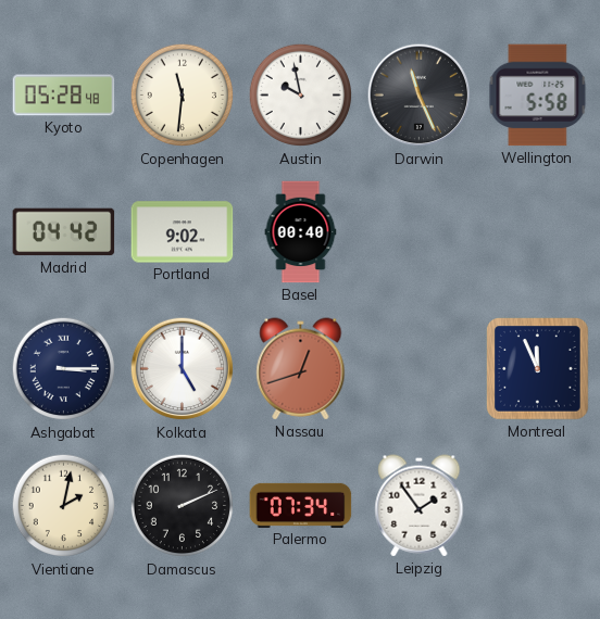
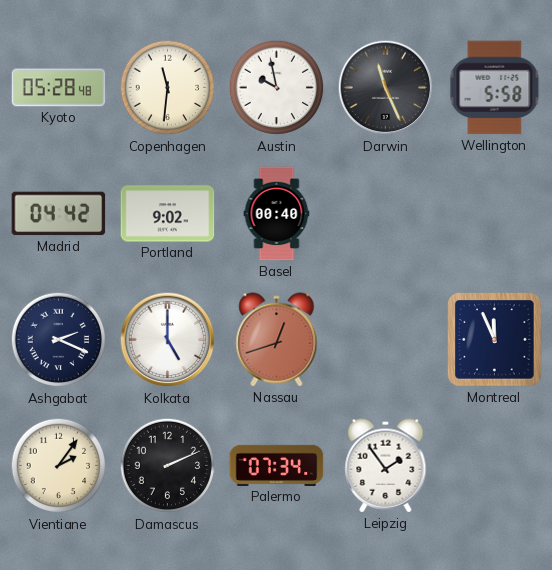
Ashgabat: 3:15 -> 2:19 (59, 340)
Vientiane: 2:02 -> 2:06 (59, 466)
